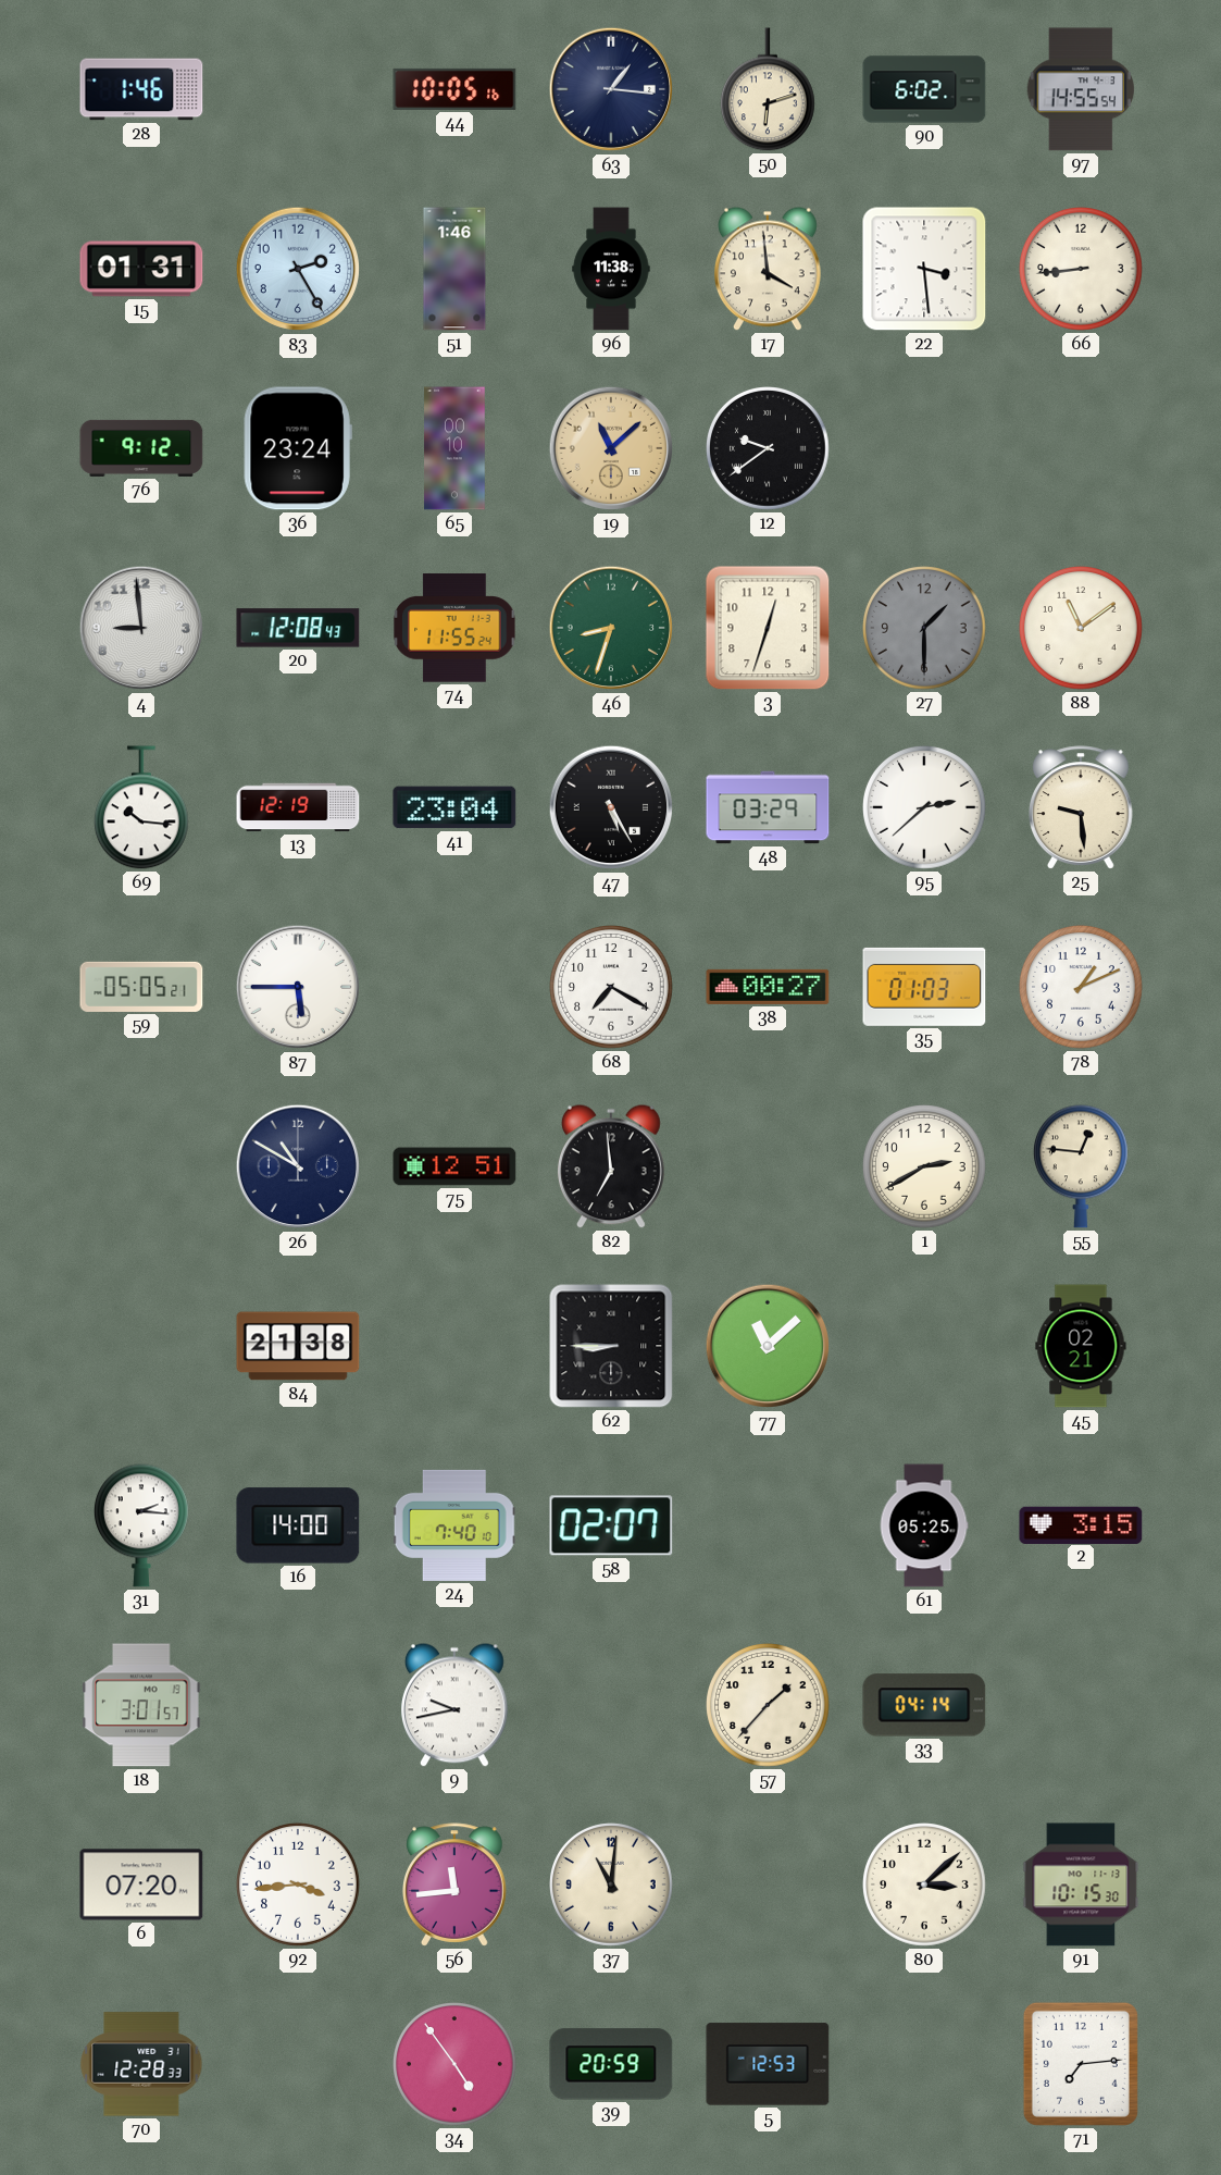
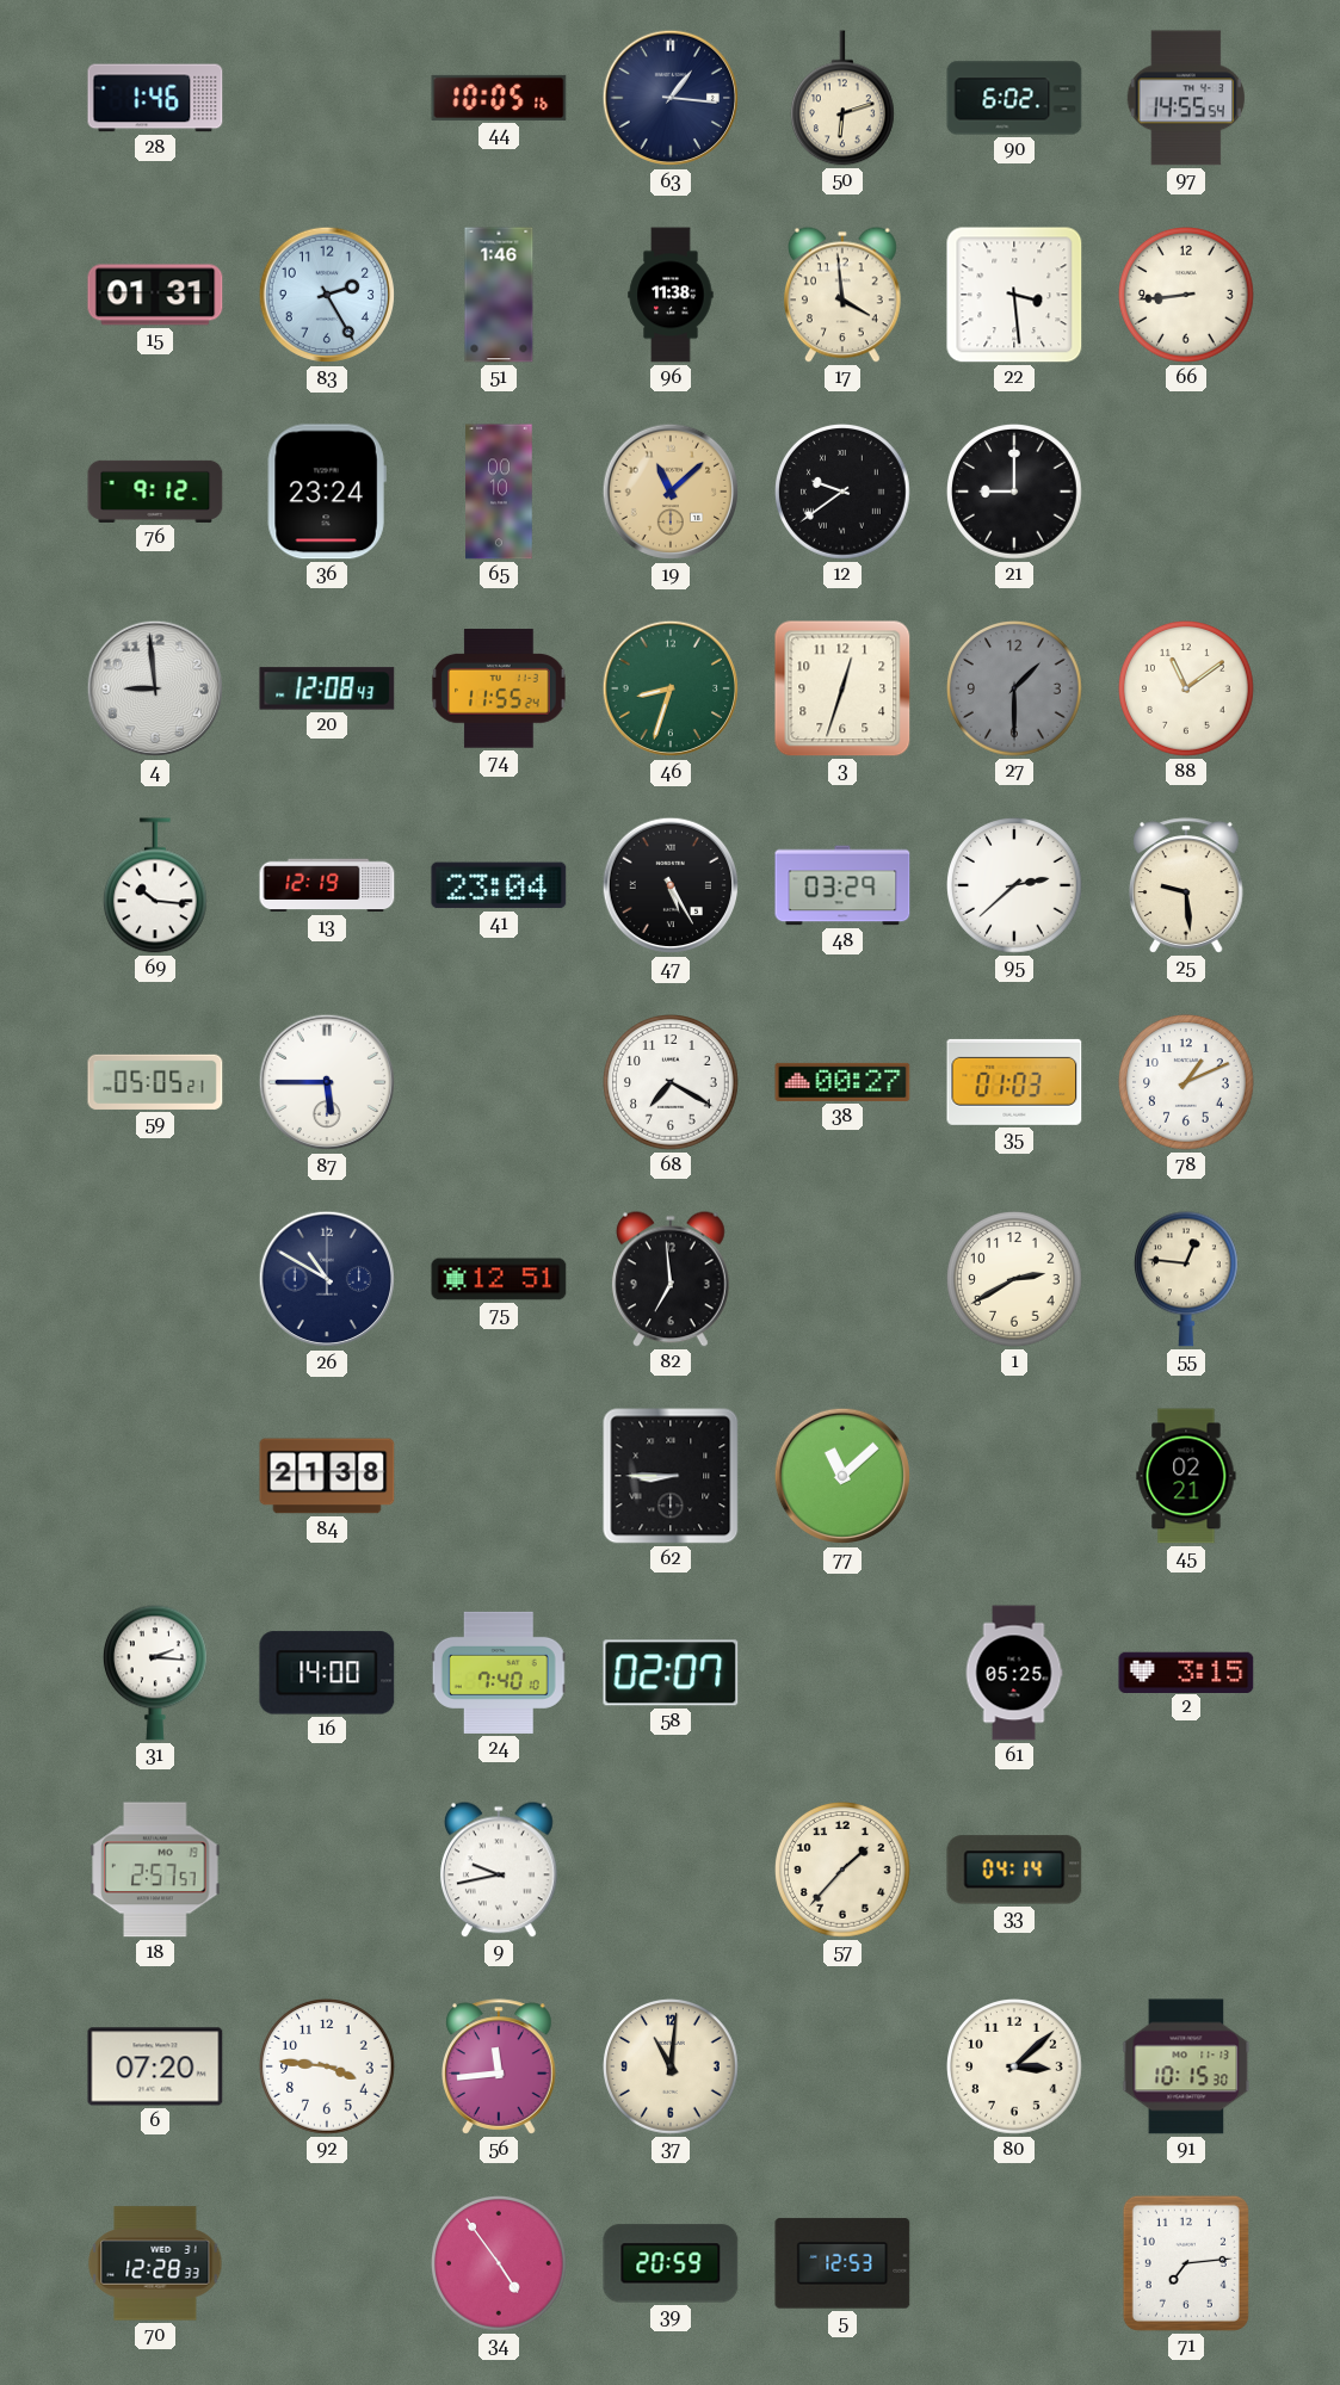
21: none -> 9:00 (1015, 493)
18: 3:01 -> 2:57 (155, 1870)
92: 3:44 -> 3:46 (328, 2068)
